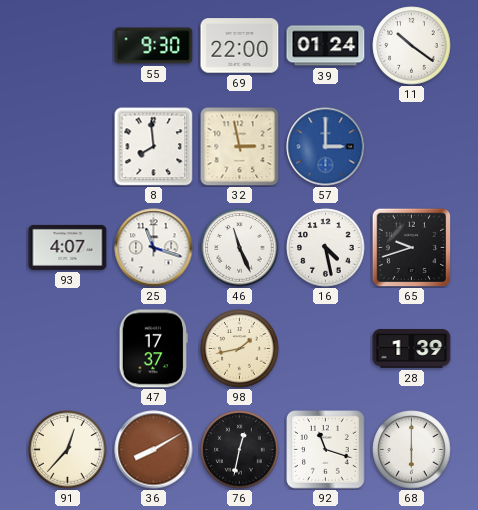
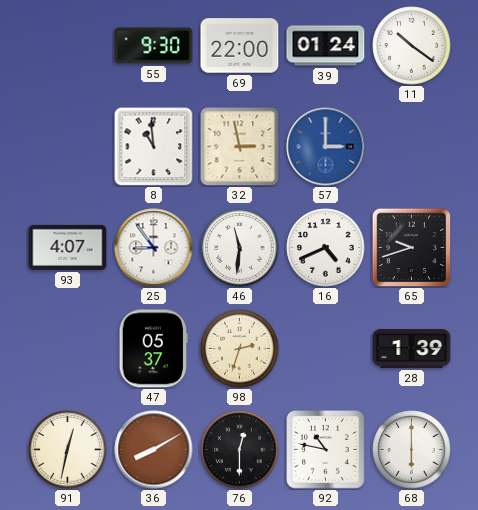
8: 7:59 -> 10:59 (154, 147)
25: 11:18 -> 8:54 (154, 248)
46: 11:26 -> 11:31 (240, 248)
16: 4:28 -> 4:41 (326, 248)
47: 17:37 -> 05:37 (153, 349)
98: 1:43 -> 2:33 (240, 349)
91: 12:37 -> 12:32 (68, 450)
76: 12:32 -> 12:30 (240, 450)
92: 11:18 -> 10:47 (326, 450)
